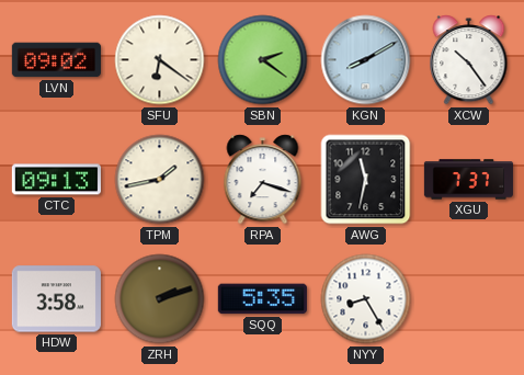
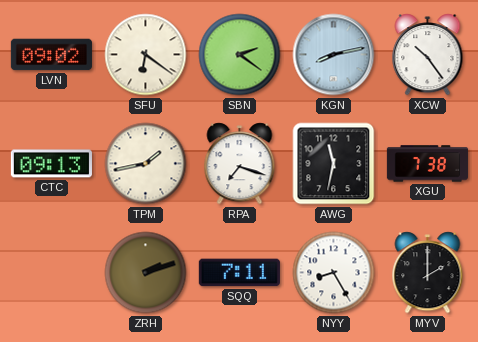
KGN: 8:10 -> 8:13 (334, 55)
XGU: 7:37 -> 7:38 (427, 164)
HDW: 3:58 -> none (56, 299)
SQQ: 5:35 -> 7:11 (239, 273)
MYV: none -> 2:00 (428, 273)
